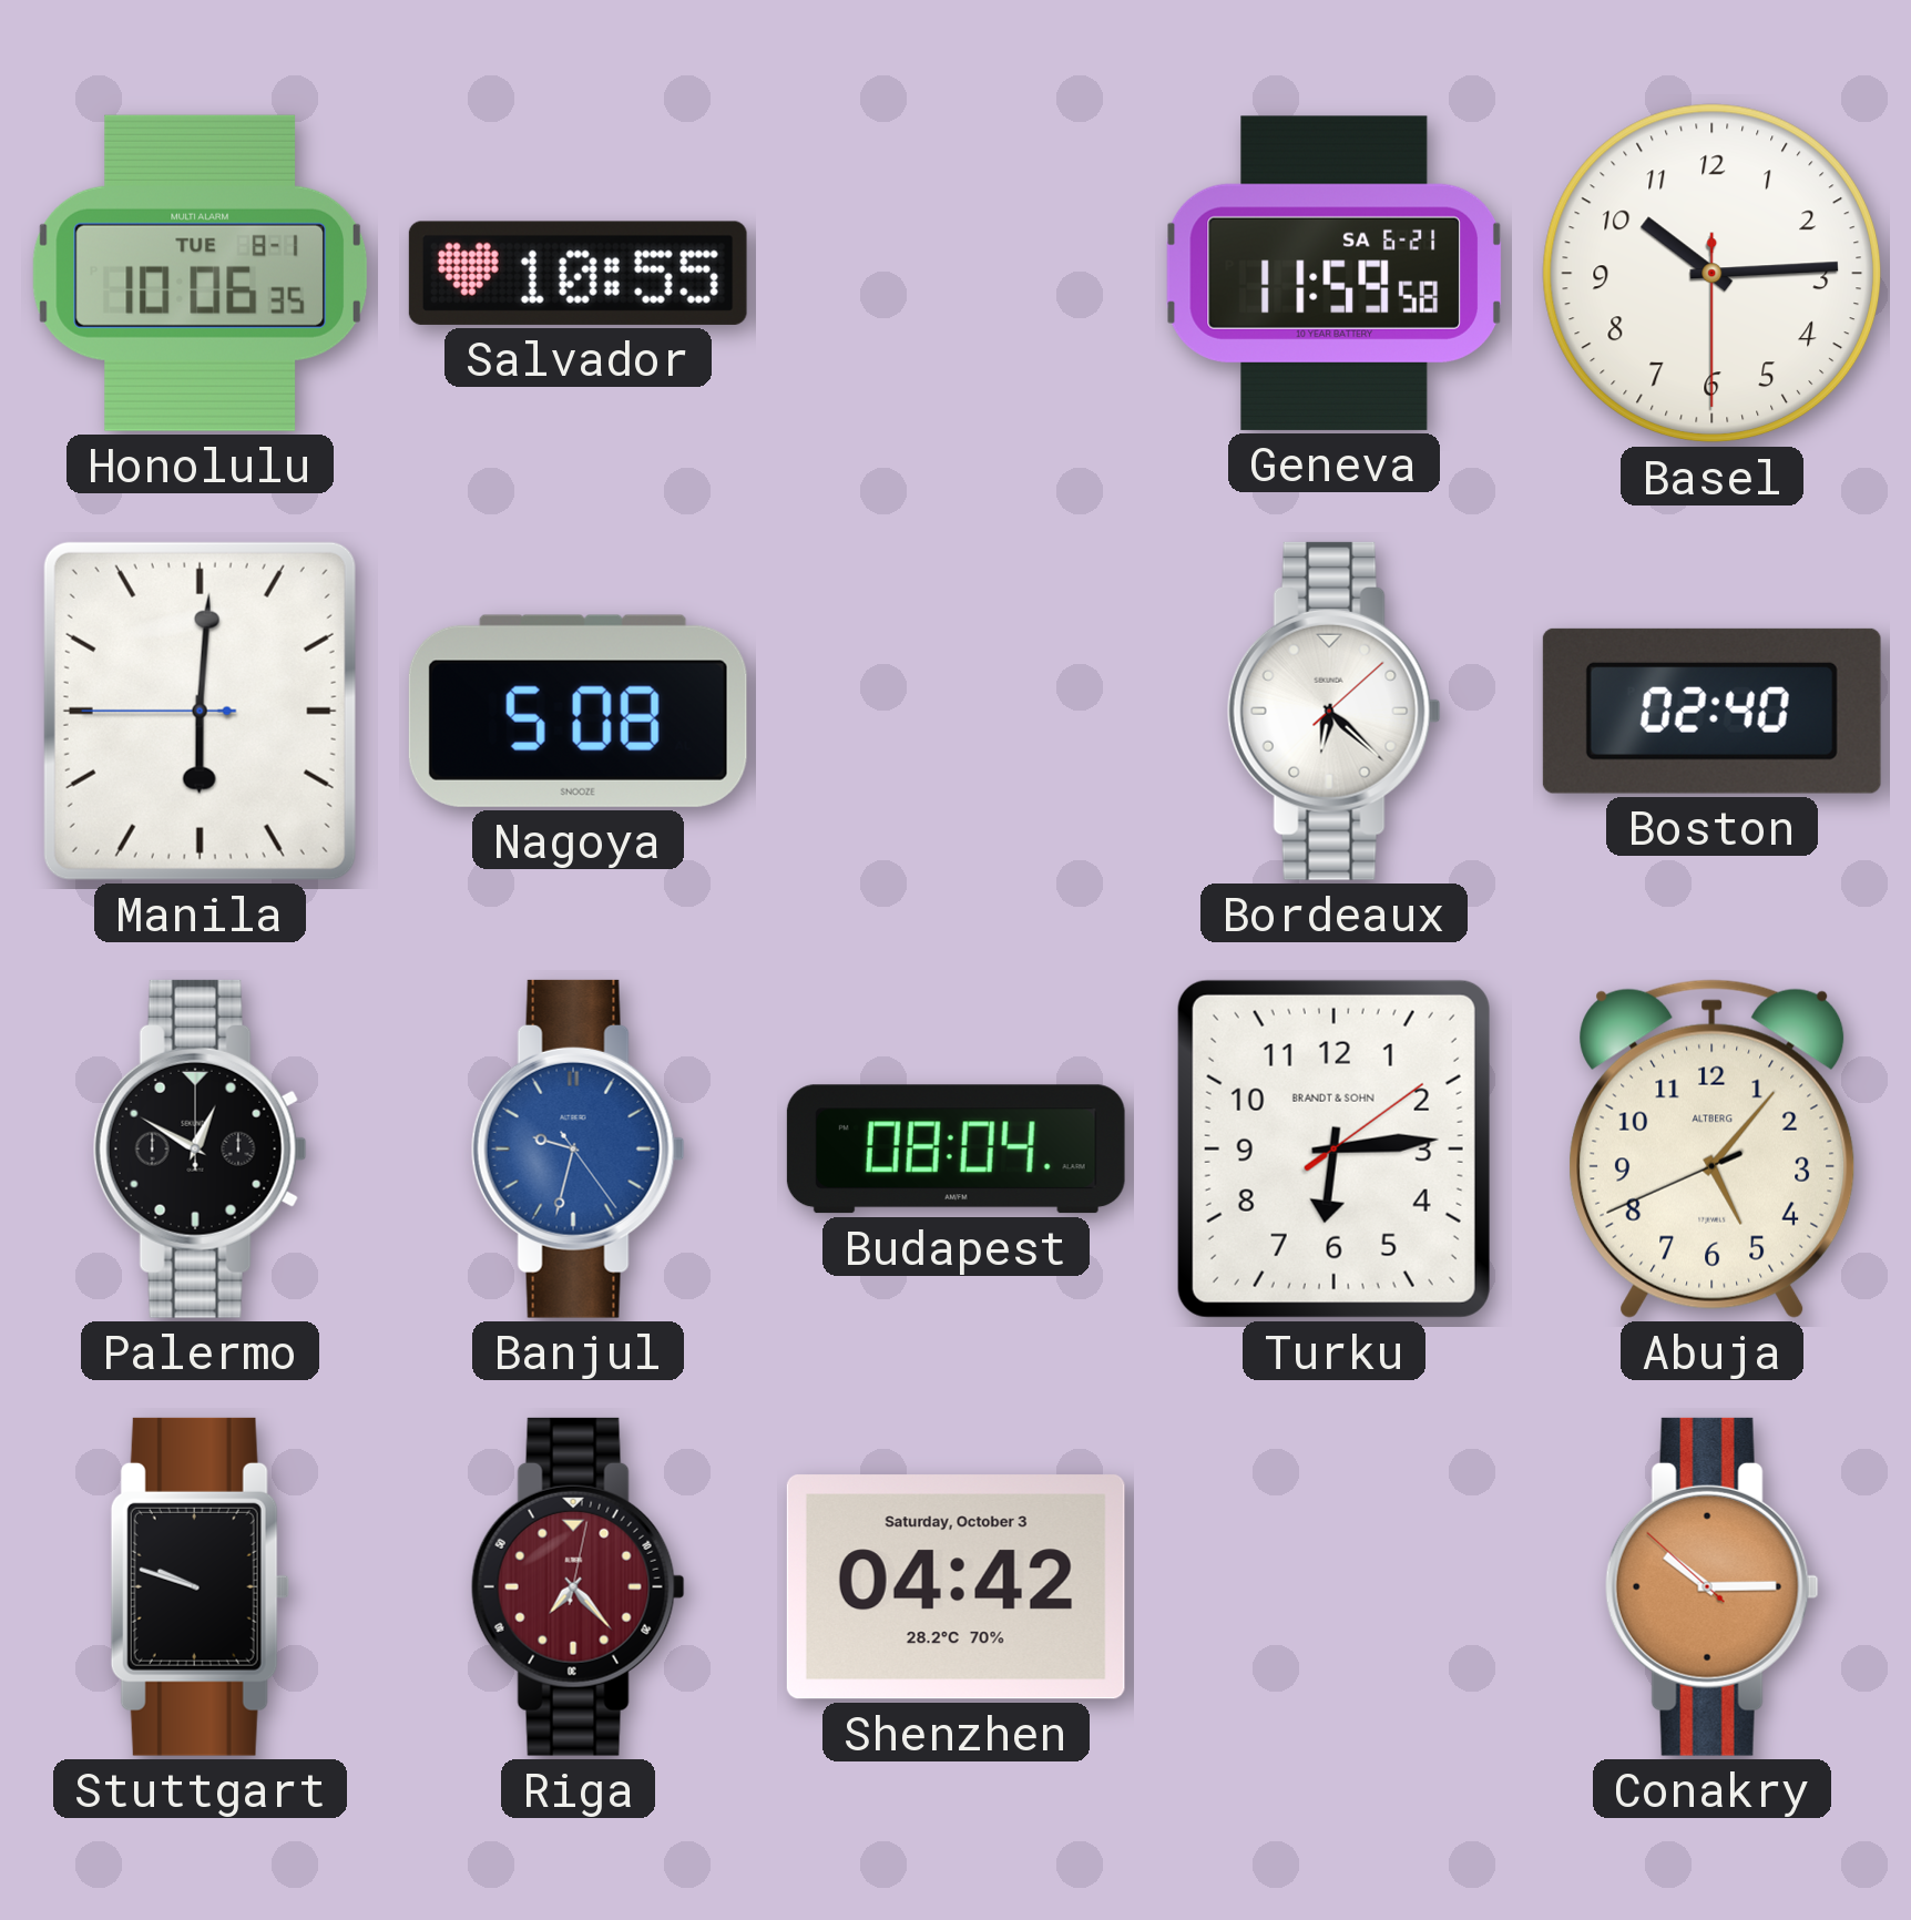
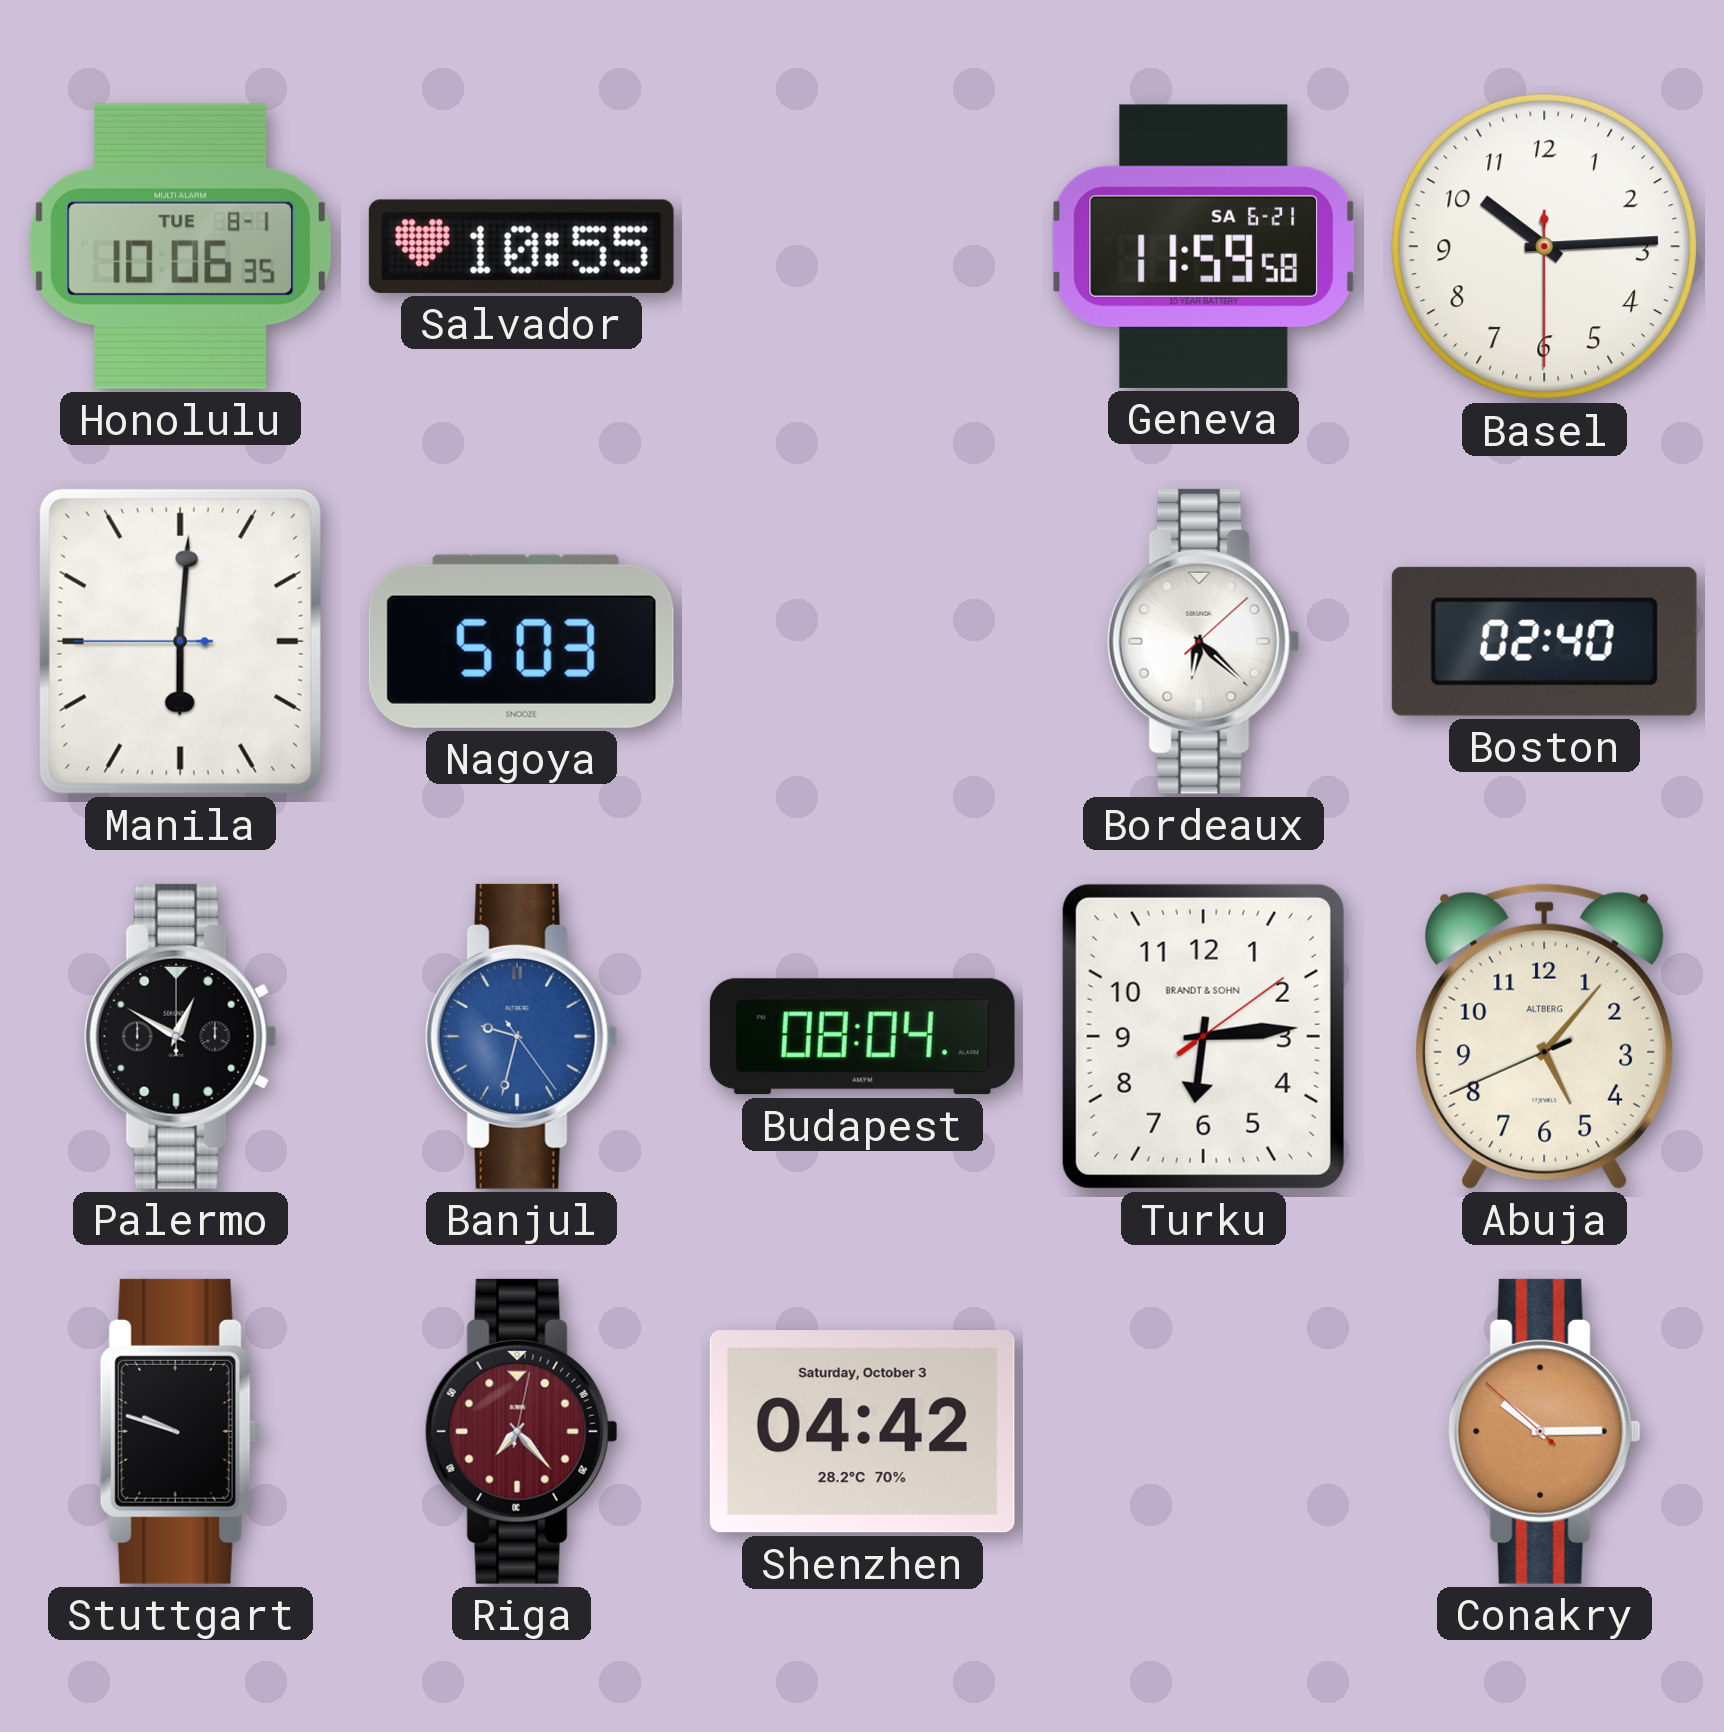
Nagoya: 5:08 -> 5:03 (521, 641)
